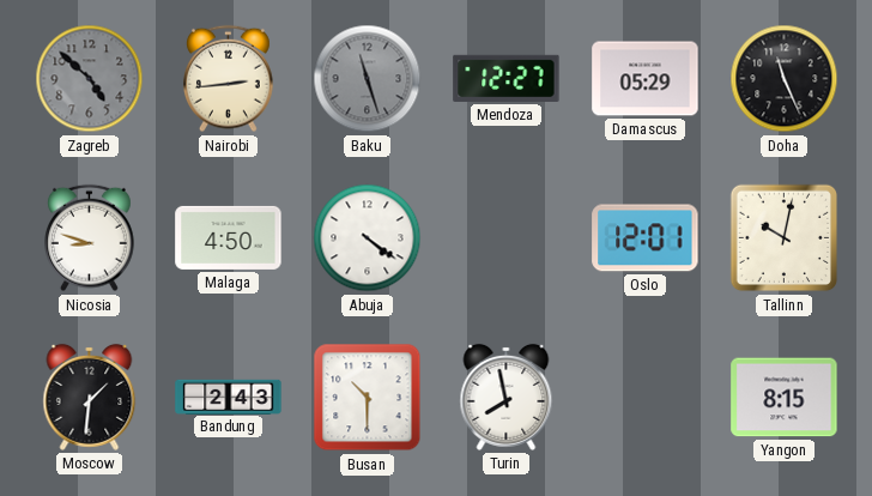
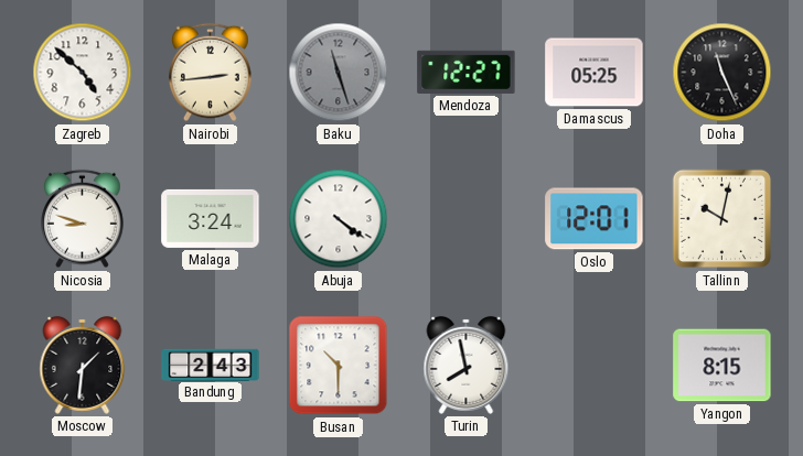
Zagreb dial: grey -> white (83, 73)
Damascus: 05:29 -> 05:25 (595, 73)
Malaga: 4:50 -> 3:24 (211, 218)
